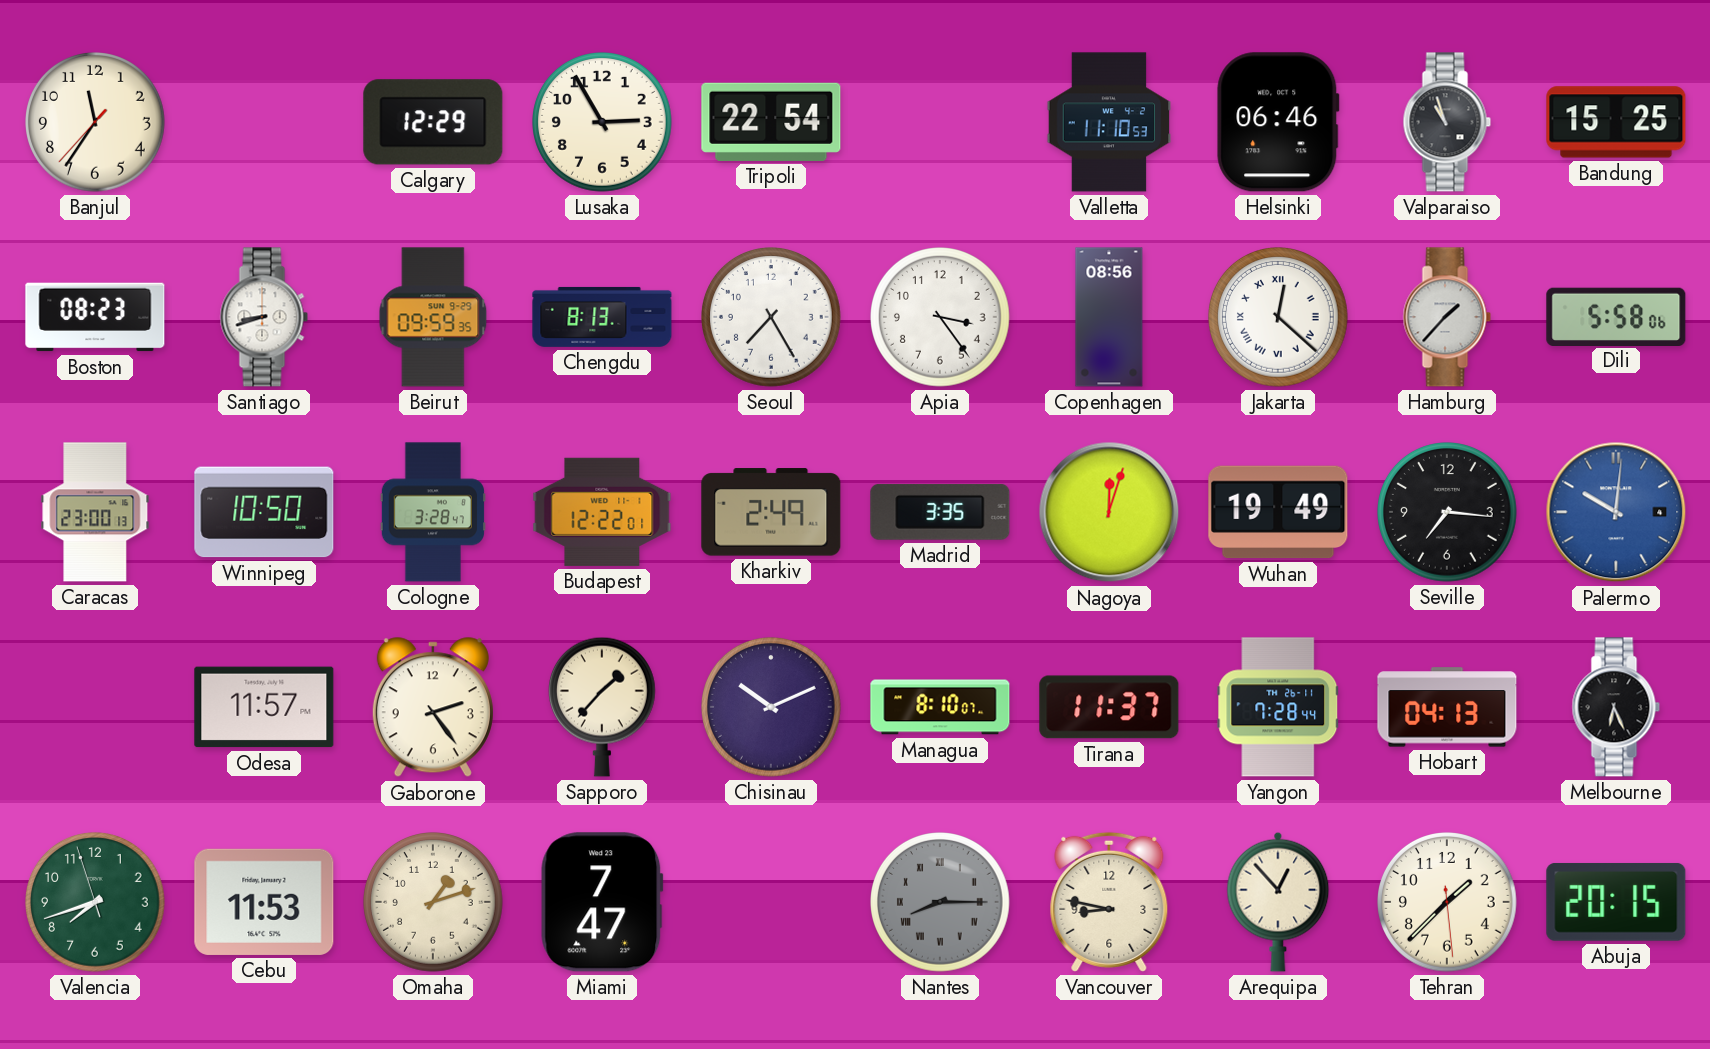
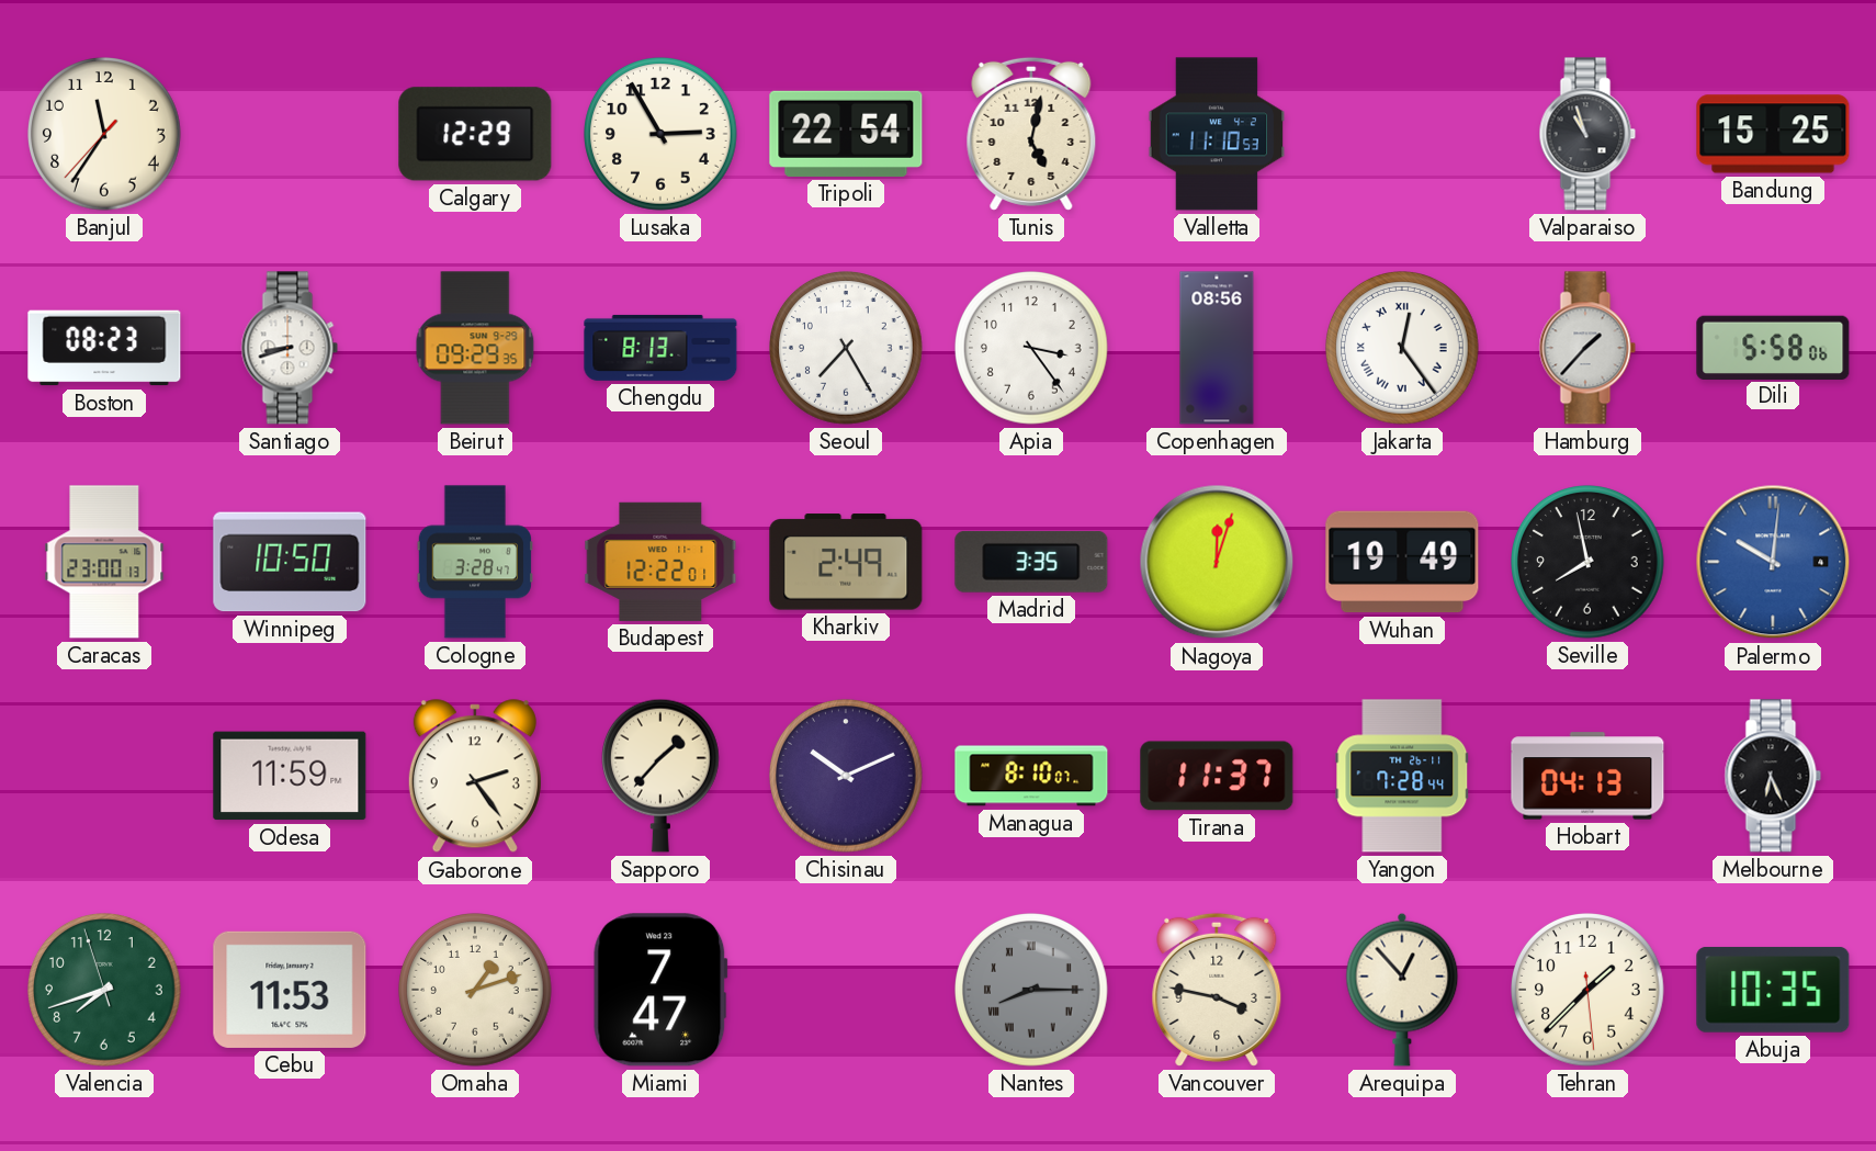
Tunis: none -> 5:02 (1031, 134)
Helsinki: 06:46 -> none (1278, 122)
Beirut: 09:59 -> 09:29 (475, 348)
Jakarta: 12:22 -> 12:24 (1403, 349)
Seville: 7:16 -> 7:58 (1589, 563)
Odesa: 11:57 -> 11:59 (290, 776)
Vancouver: 8:47 -> 3:47 (1217, 990)
Abuja: 20:15 -> 10:35 (1773, 990)
